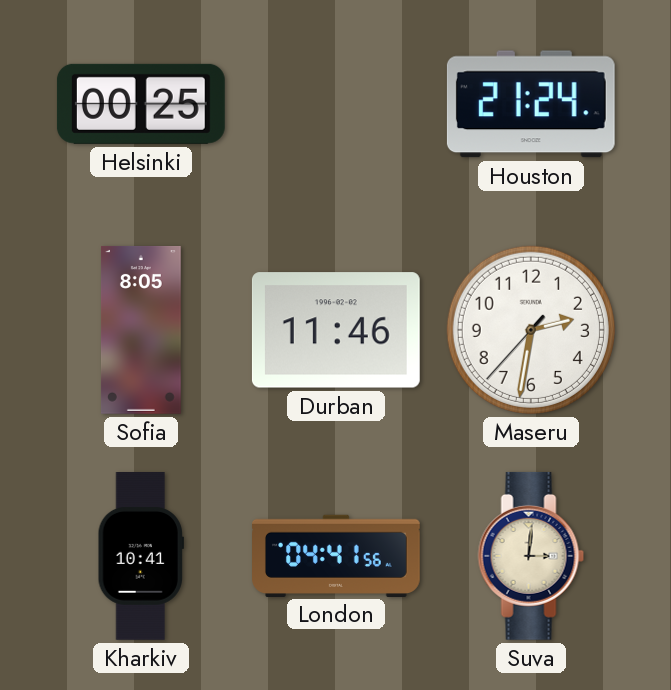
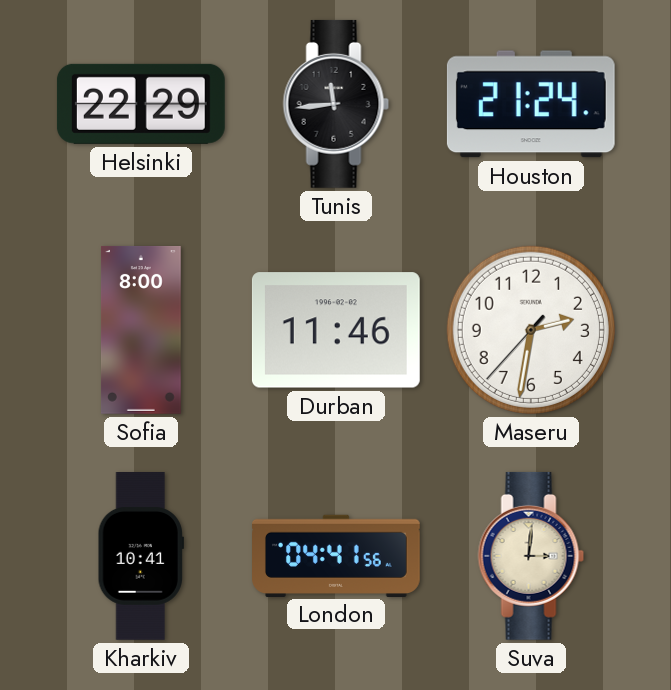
Helsinki: 00:25 -> 22:29 (141, 104)
Tunis: none -> 11:44 (336, 104)
Sofia: 8:05 -> 8:00 (142, 330)
